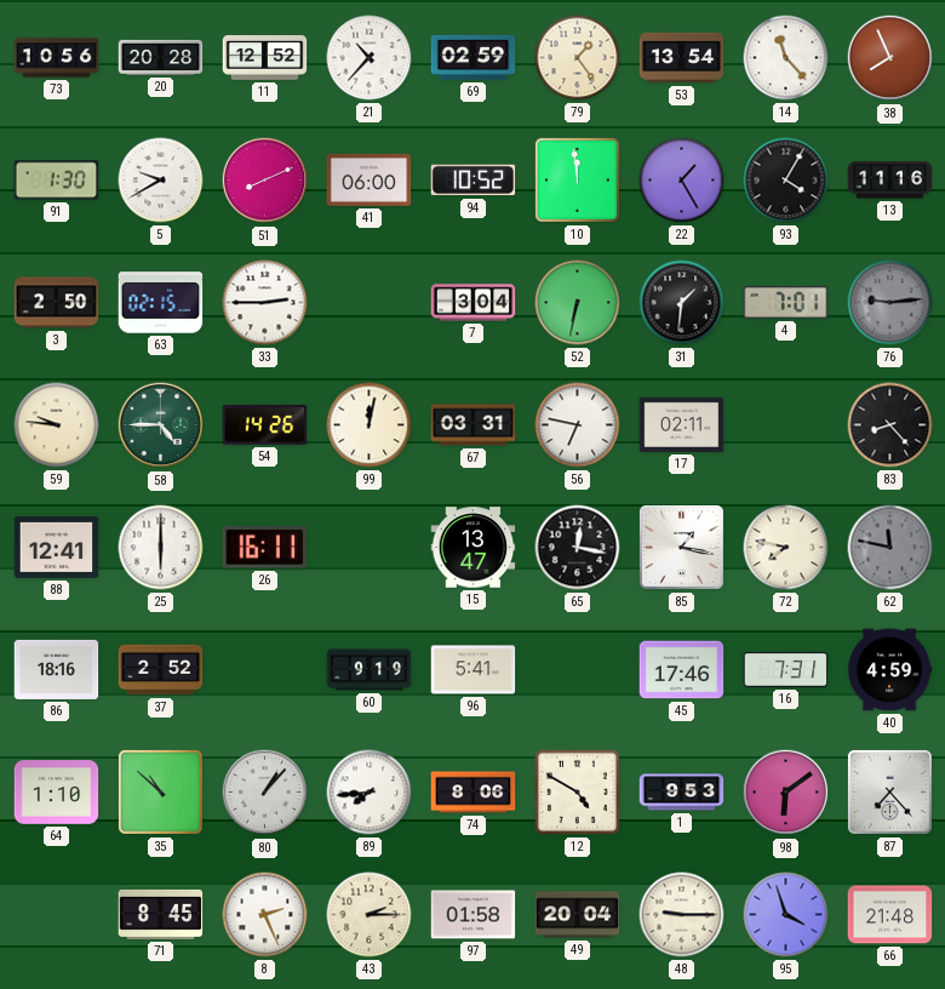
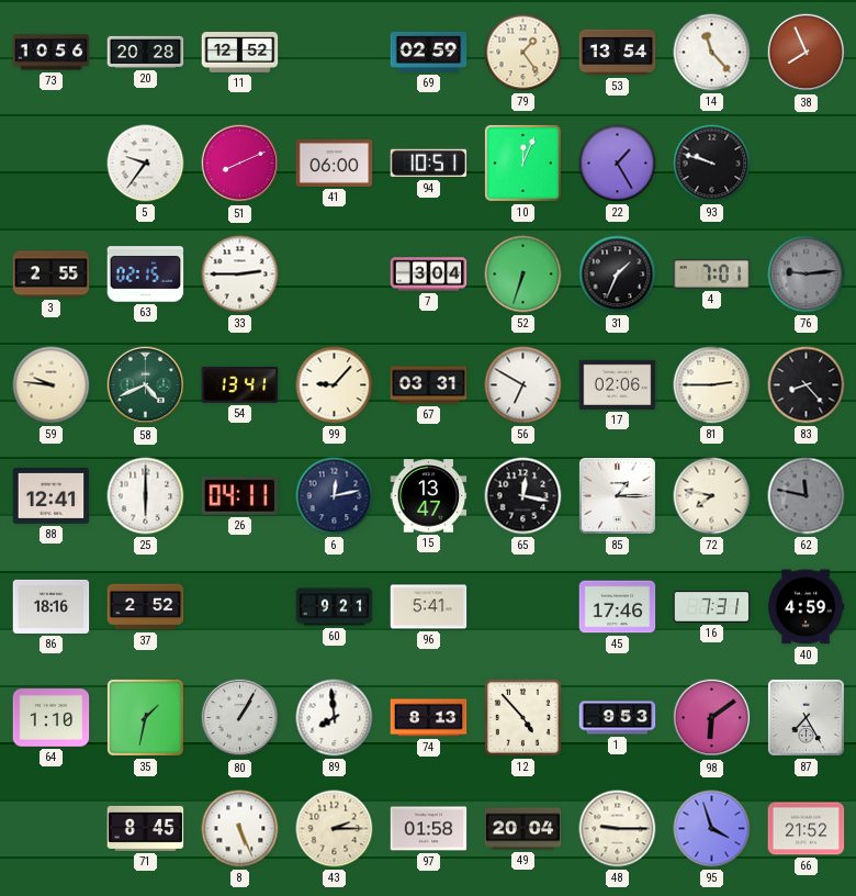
21: 10:37 -> none (370, 58)
91: 1:30 -> none (57, 181)
5: 9:40 -> 9:36 (146, 164)
94: 10:52 -> 10:51 (429, 164)
10: 11:59 -> 12:04 (522, 163)
93: 4:05 -> 9:48 (712, 164)
13: 11:16 -> none (890, 181)
3: 2:50 -> 2:55 (52, 275)
52: 6:32 -> 6:33 (523, 275)
31: 1:31 -> 1:34 (618, 275)
58: 4:45 -> 4:41 (146, 385)
54: 14:26 -> 13:41 (240, 385)
99: 12:02 -> 9:07 (335, 385)
56: 6:47 -> 6:50 (523, 385)
17: 02:11 -> 02:06 (618, 384)
81: none -> 2:45 (712, 385)
26: 16:11 -> 04:11 (240, 495)
6: none -> 12:13 (335, 496)
85: 1:17 -> 1:15 (617, 495)
60: 9:19 -> 9:21 (335, 607)
35: 10:52 -> 1:32 (145, 717)
80: 1:07 -> 1:05 (240, 718)
89: 7:44 -> 7:59 (335, 718)
74: 8:06 -> 8:13 (429, 718)
12: 4:50 -> 4:53 (522, 717)
87: 7:23 -> 7:25 (806, 717)
8: 2:26 -> 5:26 (240, 829)
66: 21:48 -> 21:52 (807, 829)
